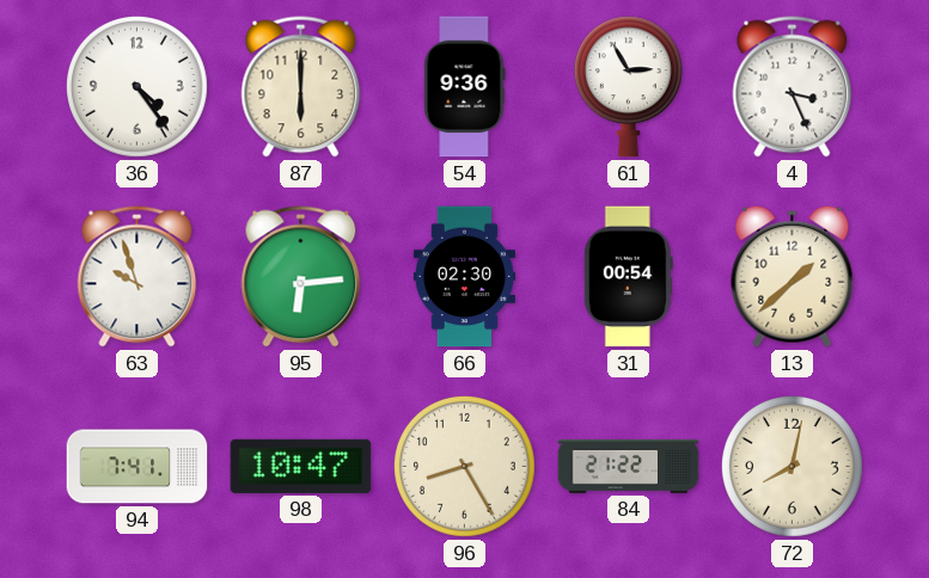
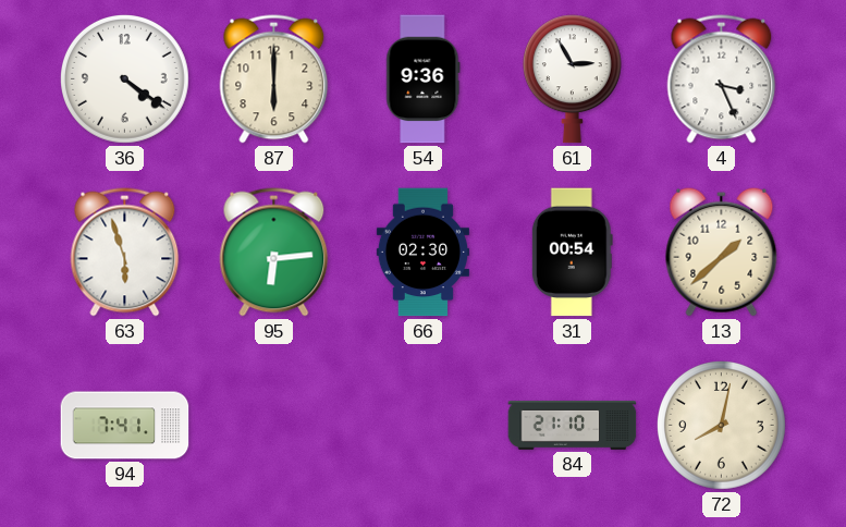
36: 4:24 -> 4:21 (125, 79)
63: 9:57 -> 5:57 (125, 253)
98: 10:47 -> none (301, 466)
96: 8:25 -> none (465, 467)
84: 21:22 -> 21:10 (573, 425)
